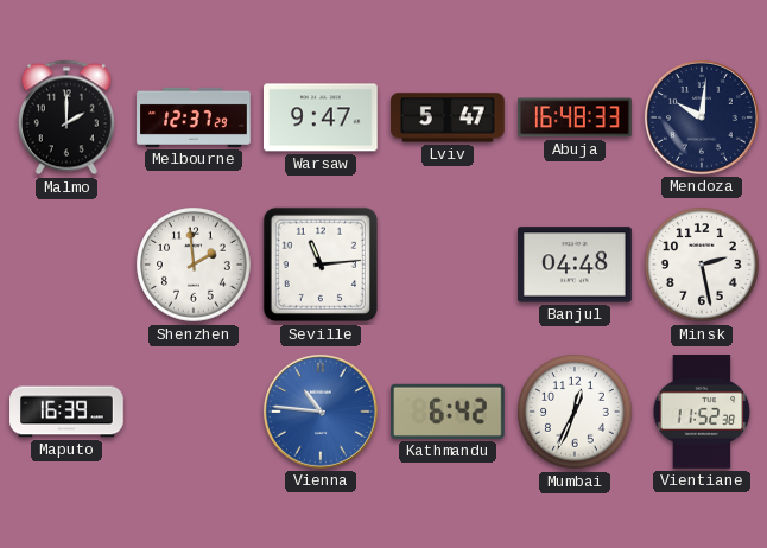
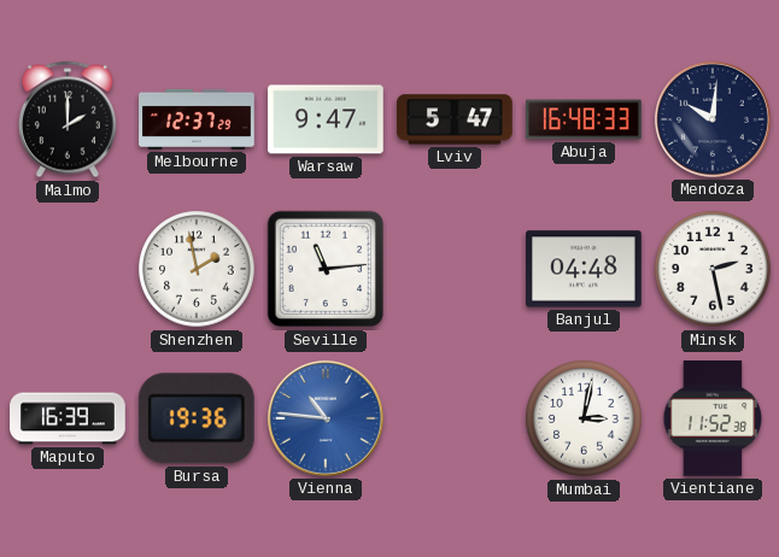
Shenzhen: 1:59 -> 1:58 (197, 269)
Bursa: none -> 19:36 (197, 418)
Kathmandu: 6:42 -> none (449, 412)
Mumbai: 12:34 -> 3:02 (584, 418)
